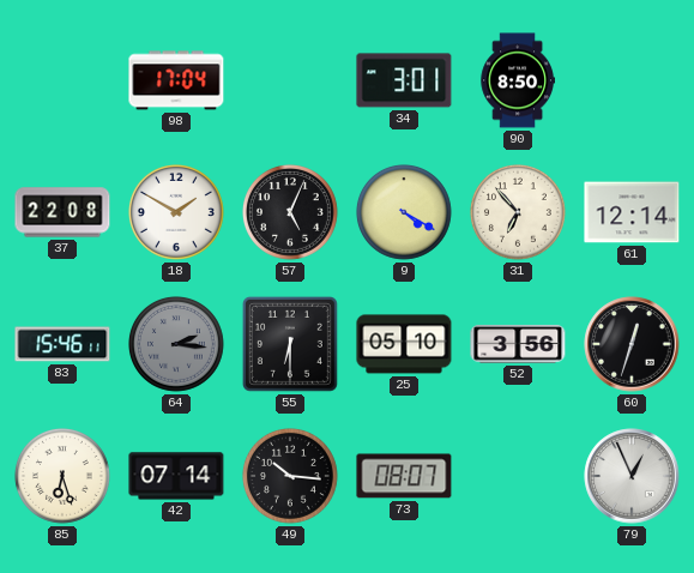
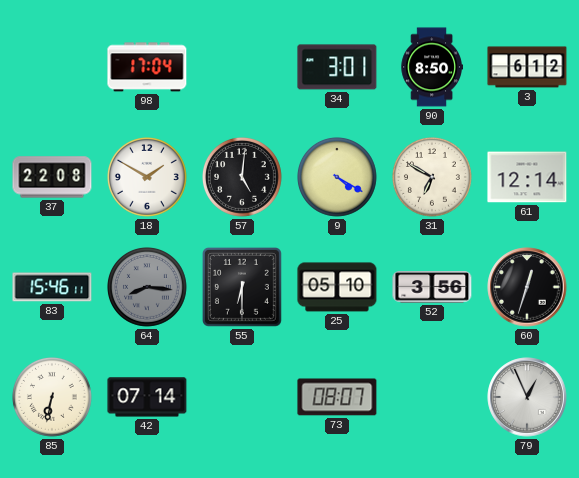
3: none -> 6:12 (527, 67)
57: 5:04 -> 5:01 (243, 178)
31: 6:53 -> 6:50 (433, 178)
64: 2:16 -> 8:16 (148, 288)
85: 6:27 -> 6:32 (53, 398)
49: 10:16 -> none (291, 477)
